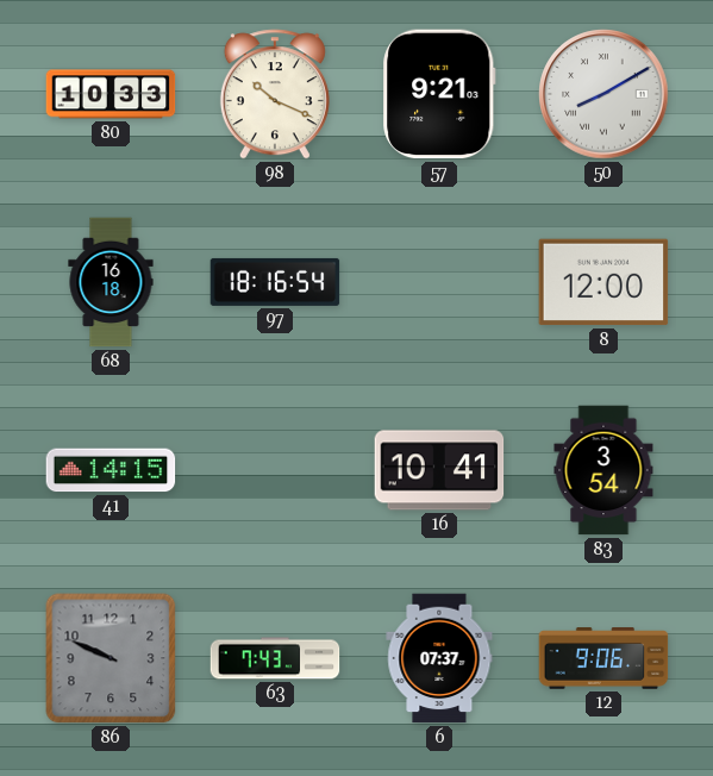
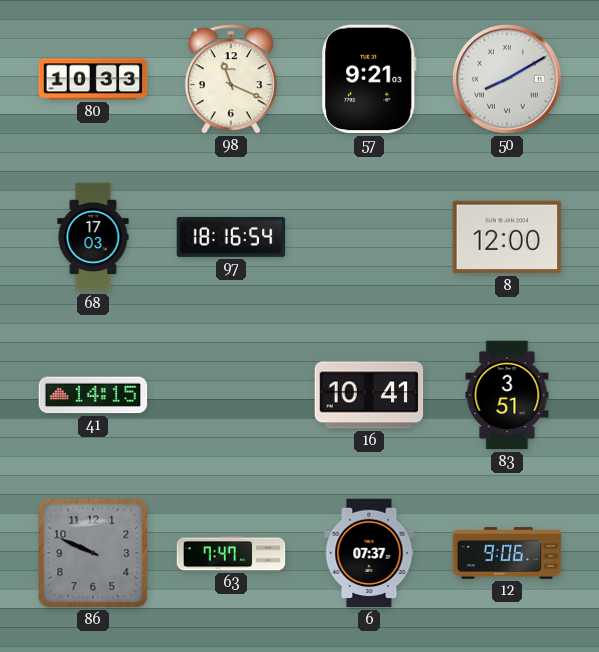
98: 10:19 -> 11:19 (231, 79)
68: 16:18 -> 17:03 (93, 237)
83: 3:54 -> 3:51 (507, 395)
63: 7:43 -> 7:47 (231, 553)
